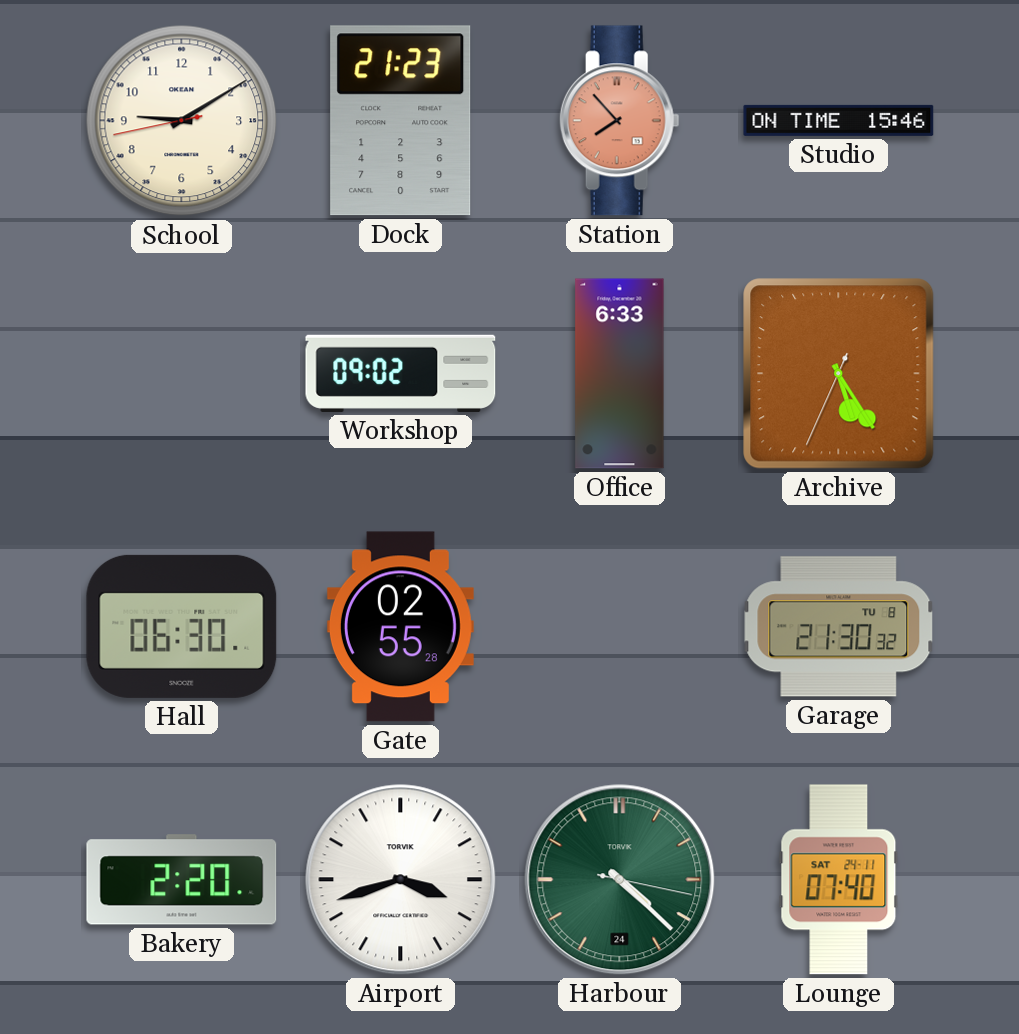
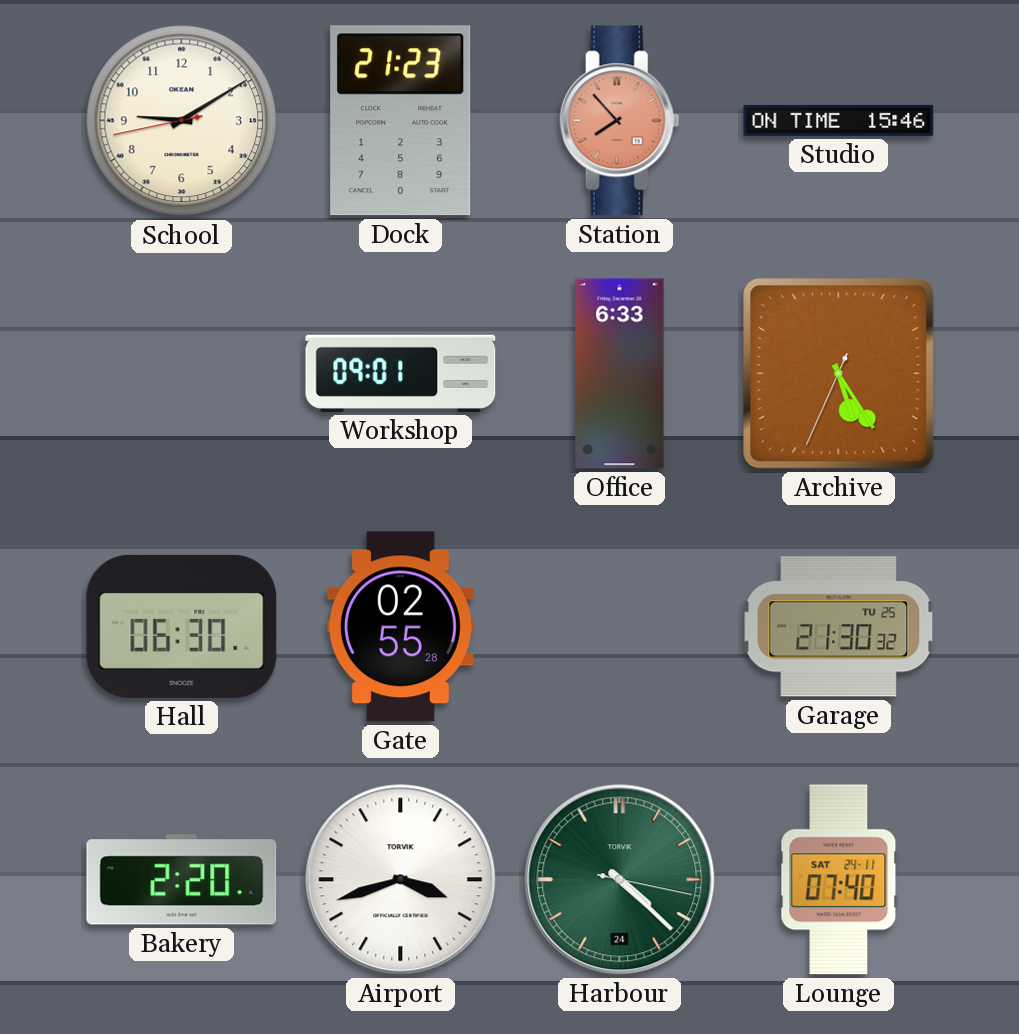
Workshop: 09:02 -> 09:01 (401, 373)
Garage date: TU 8 -> TU 25 (839, 627)
